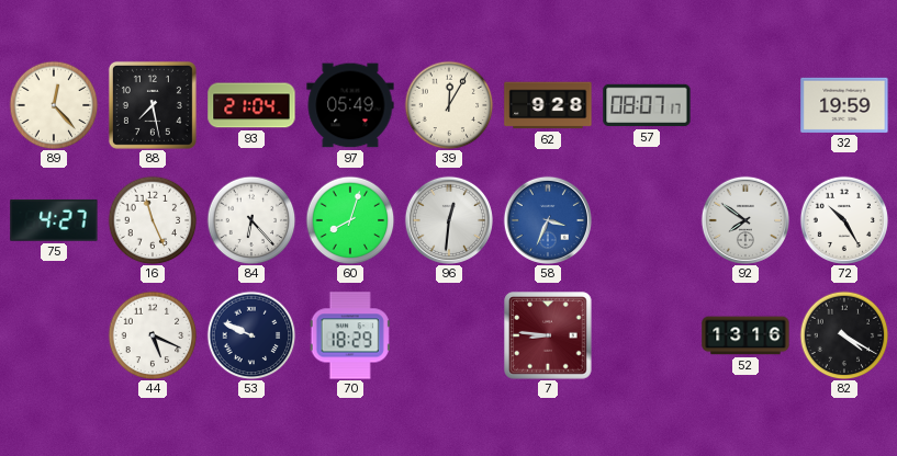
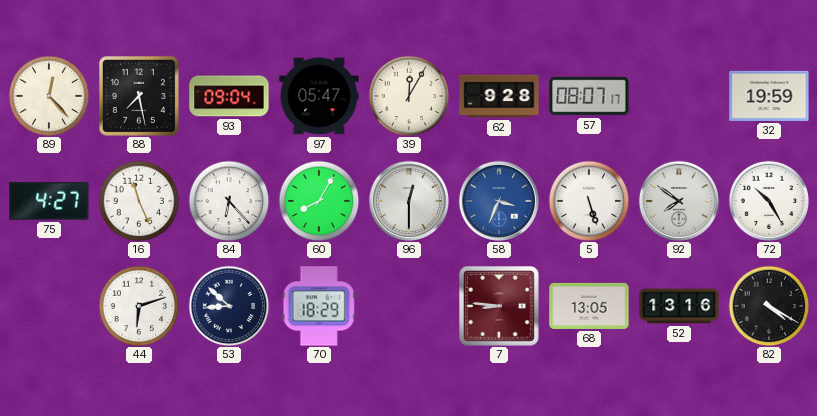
93: 21:04 -> 09:04 (229, 96)
97: 05:49 -> 05:47 (319, 96)
60: 8:03 -> 8:05 (319, 201)
96: 12:31 -> 12:30 (409, 201)
5: none -> 5:27 (589, 201)
44: 5:19 -> 6:12 (139, 306)
53: 9:49 -> 8:52 (229, 306)
68: none -> 13:05 (589, 306)
